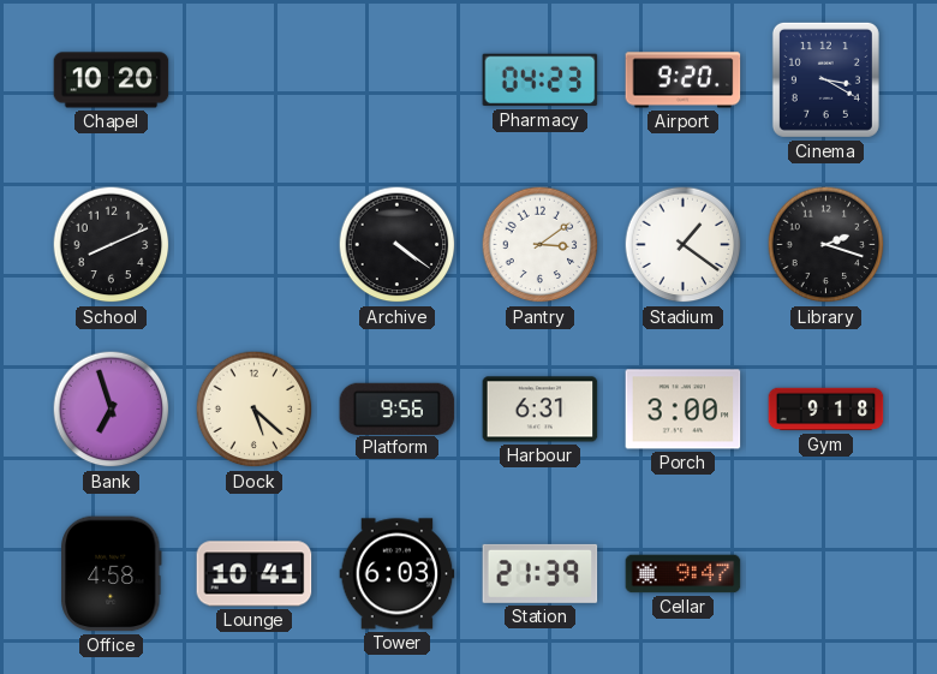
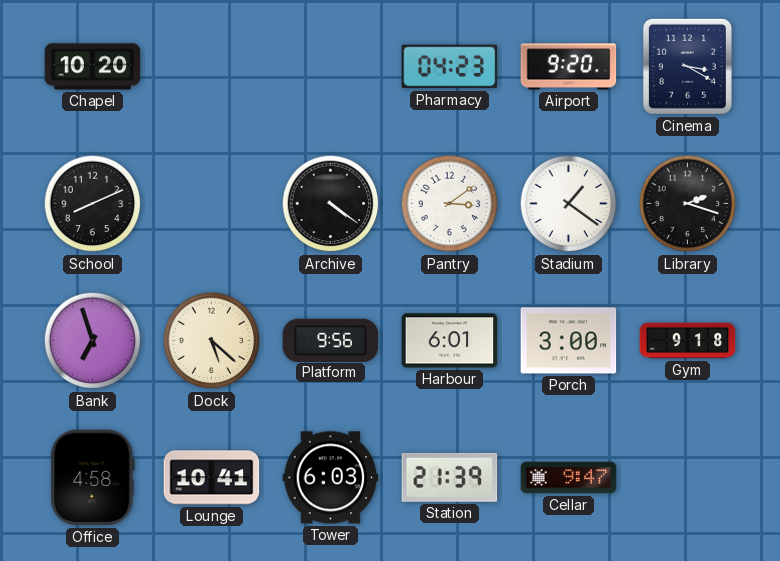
Harbour: 6:31 -> 6:01 (450, 341)
